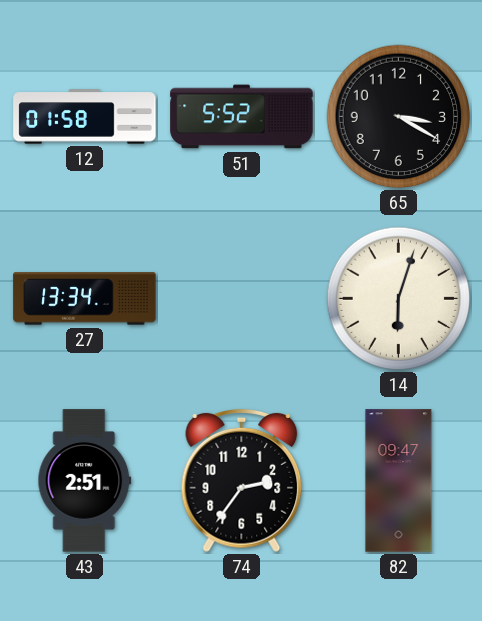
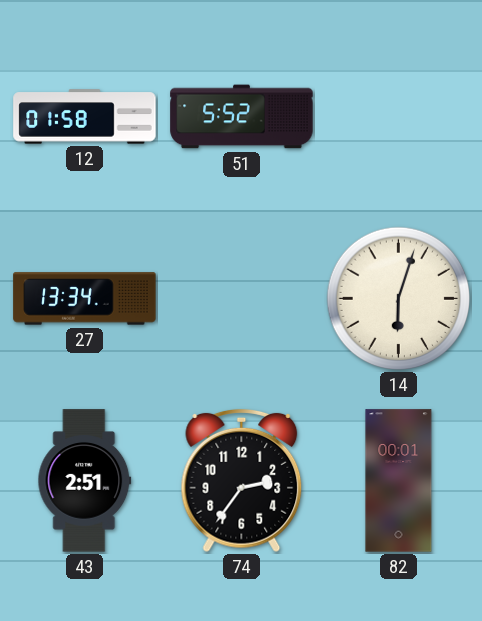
65: 3:20 -> none (399, 117)
82: 09:47 -> 00:01 (399, 481)
